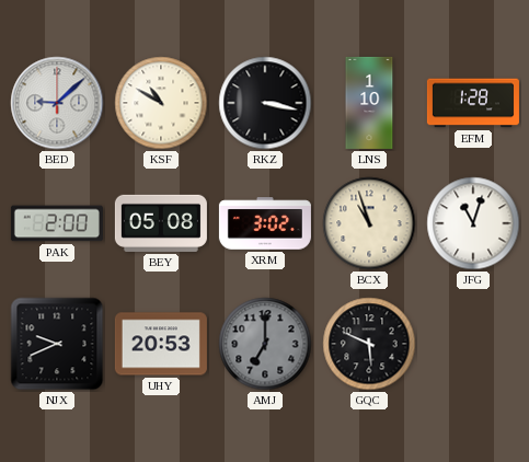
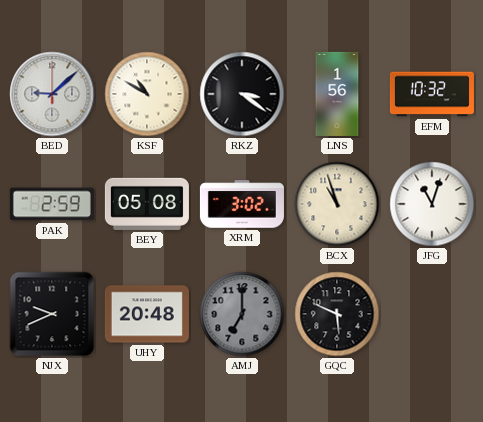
RKZ: 3:17 -> 3:21 (242, 94)
LNS: 1:10 -> 1:56 (337, 94)
EFM: 1:28 -> 10:32 (432, 94)
PAK: 2:00 -> 2:59 (52, 204)
UHY: 20:53 -> 20:48 (147, 314)
